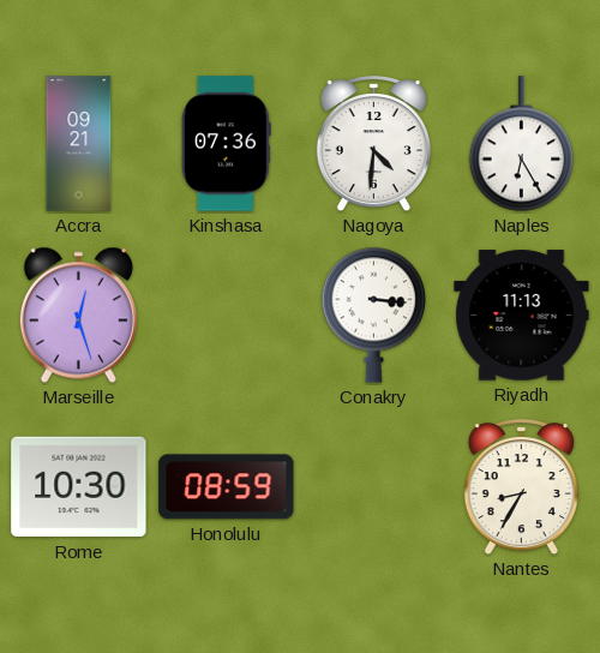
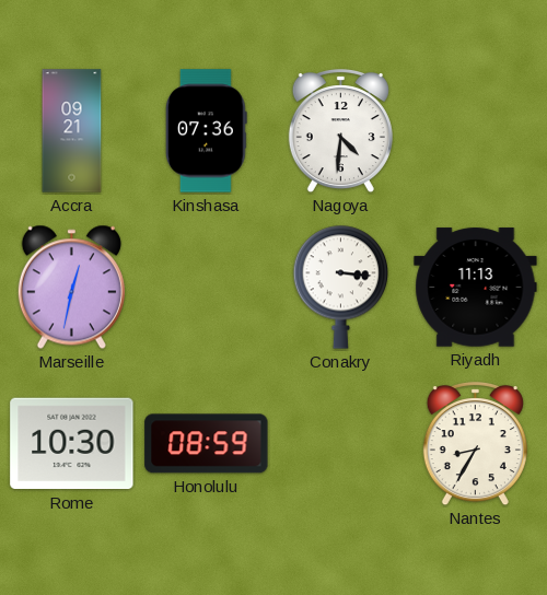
Naples: 6:25 -> none (522, 144)
Marseille: 12:27 -> 12:32 (71, 288)
